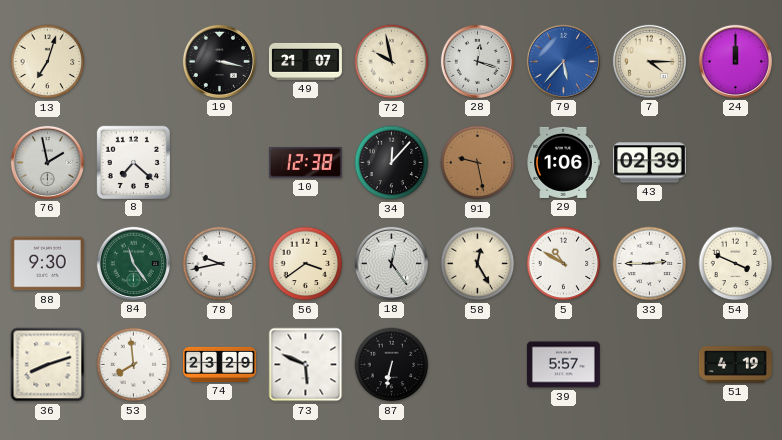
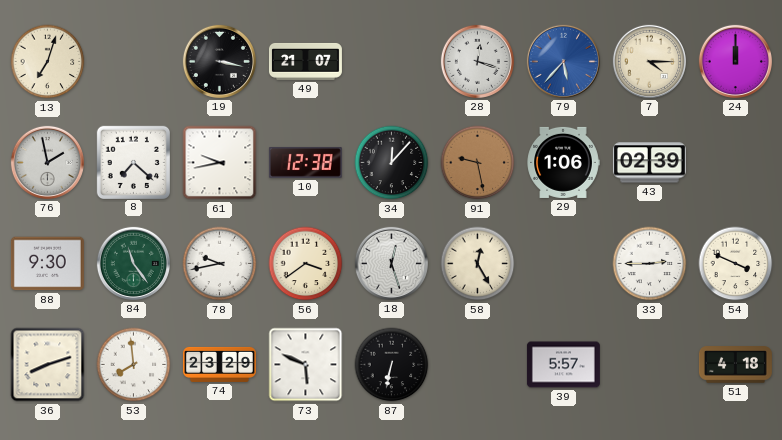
72: 9:58 -> none (392, 62)
61: none -> 9:43 (220, 163)
18: 12:24 -> 12:27 (391, 263)
5: 10:50 -> none (564, 264)
51: 4:19 -> 4:18 (735, 365)
